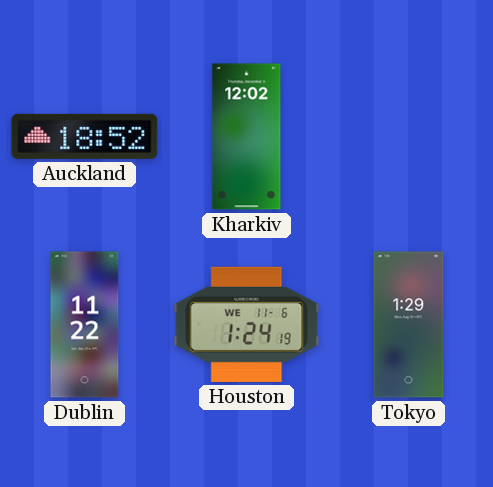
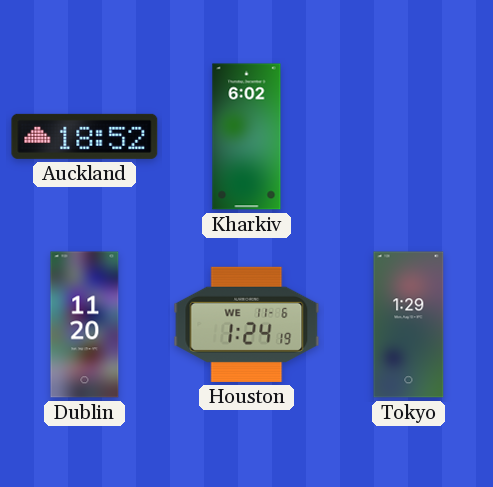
Kharkiv: 12:02 -> 6:02 (247, 137)
Dublin: 11:22 -> 11:20 (85, 325)
